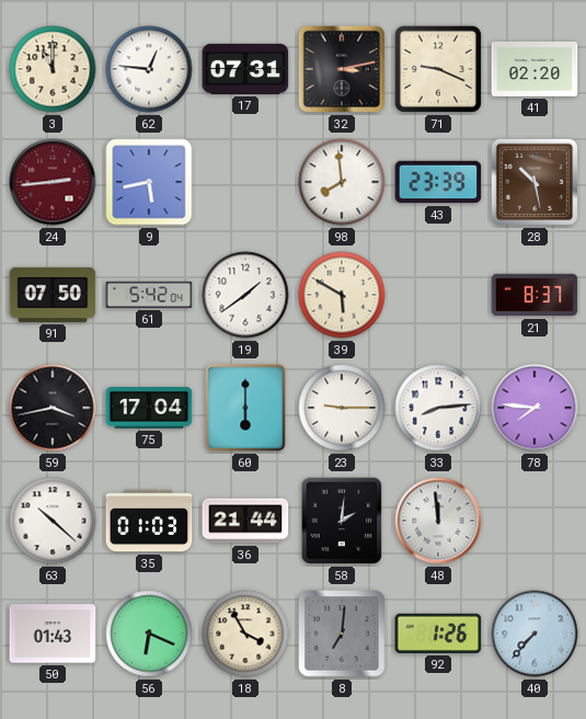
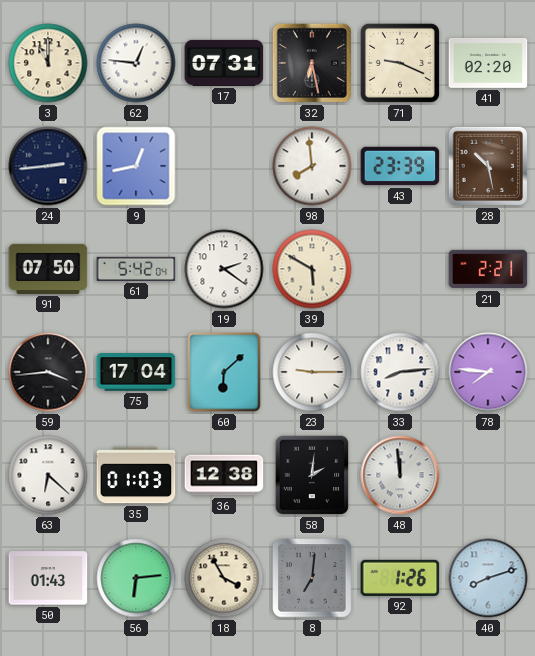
32: 3:13 -> 6:28 (312, 63)
24 dial: burgundy -> navy (48, 166)
9: 5:43 -> 12:43 (136, 166)
19: 1:39 -> 2:21 (224, 269)
21: 8:37 -> 2:21 (488, 269)
59: 3:43 -> 3:44 (48, 372)
60: 6:00 -> 6:08 (224, 372)
63: 10:22 -> 6:22 (48, 475)
36: 21:44 -> 12:38 (224, 475)
56: 6:19 -> 6:14 (136, 578)
40: 7:37 -> 8:12 (488, 578)
